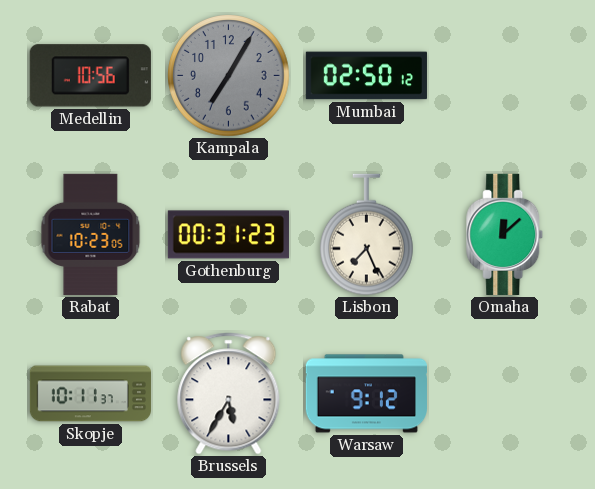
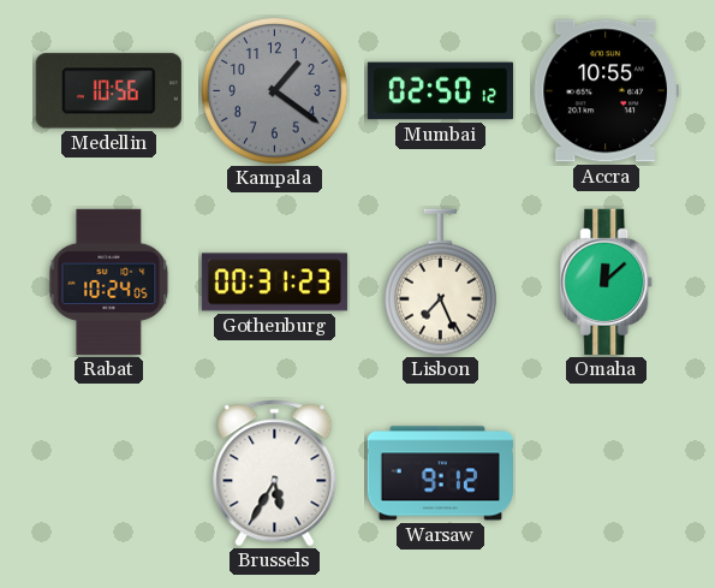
Kampala: 7:05 -> 1:21 (275, 91)
Accra: none -> 10:55 (606, 91)
Rabat: 10:23 -> 10:24 (109, 281)
Skopje: 10:11 -> none (90, 394)
